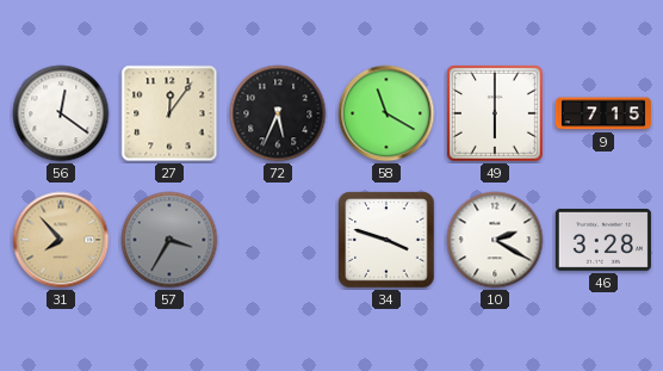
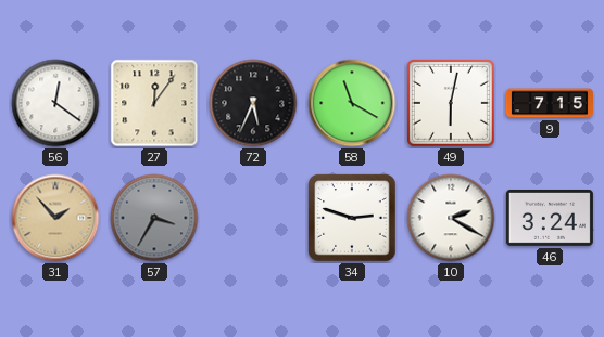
49: 6:00 -> 6:02 (451, 103)
31: 7:53 -> 1:53 (55, 218)
34: 3:48 -> 2:48 (352, 218)
46: 3:28 -> 3:24 (550, 219)
